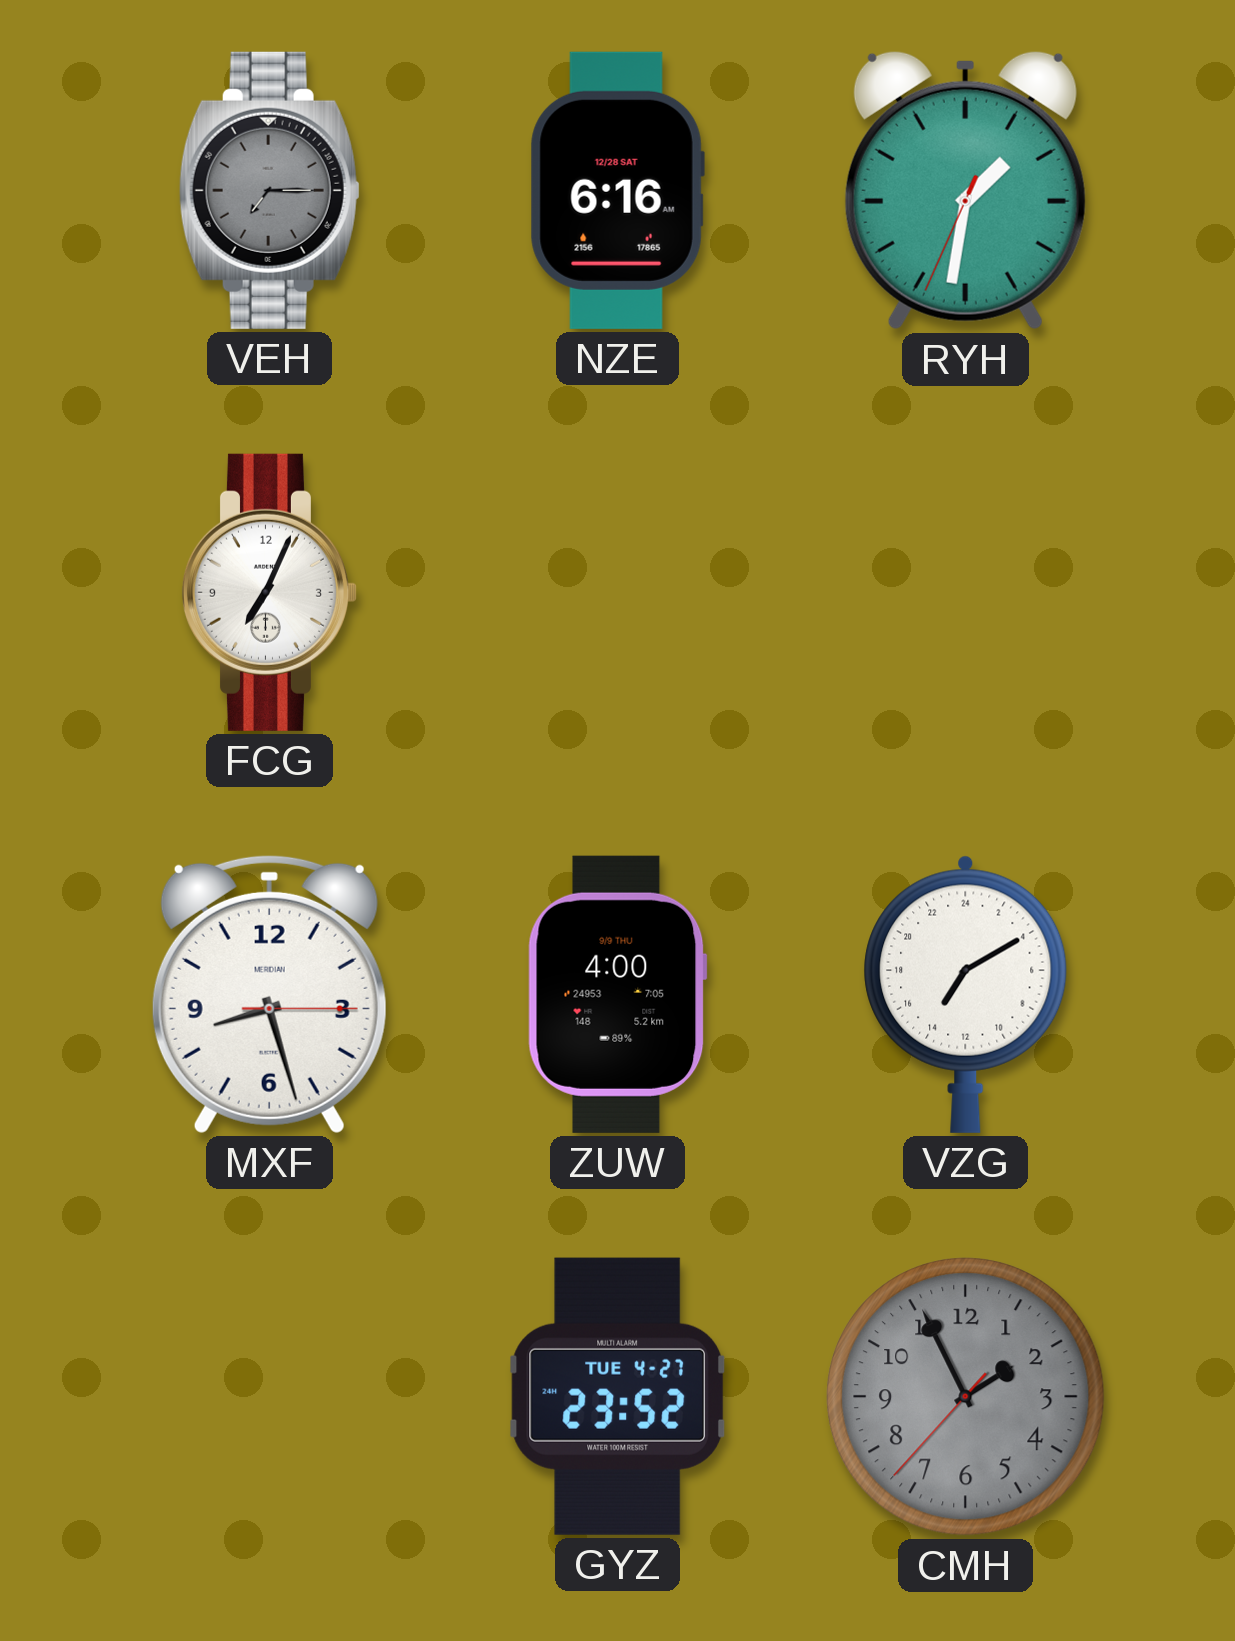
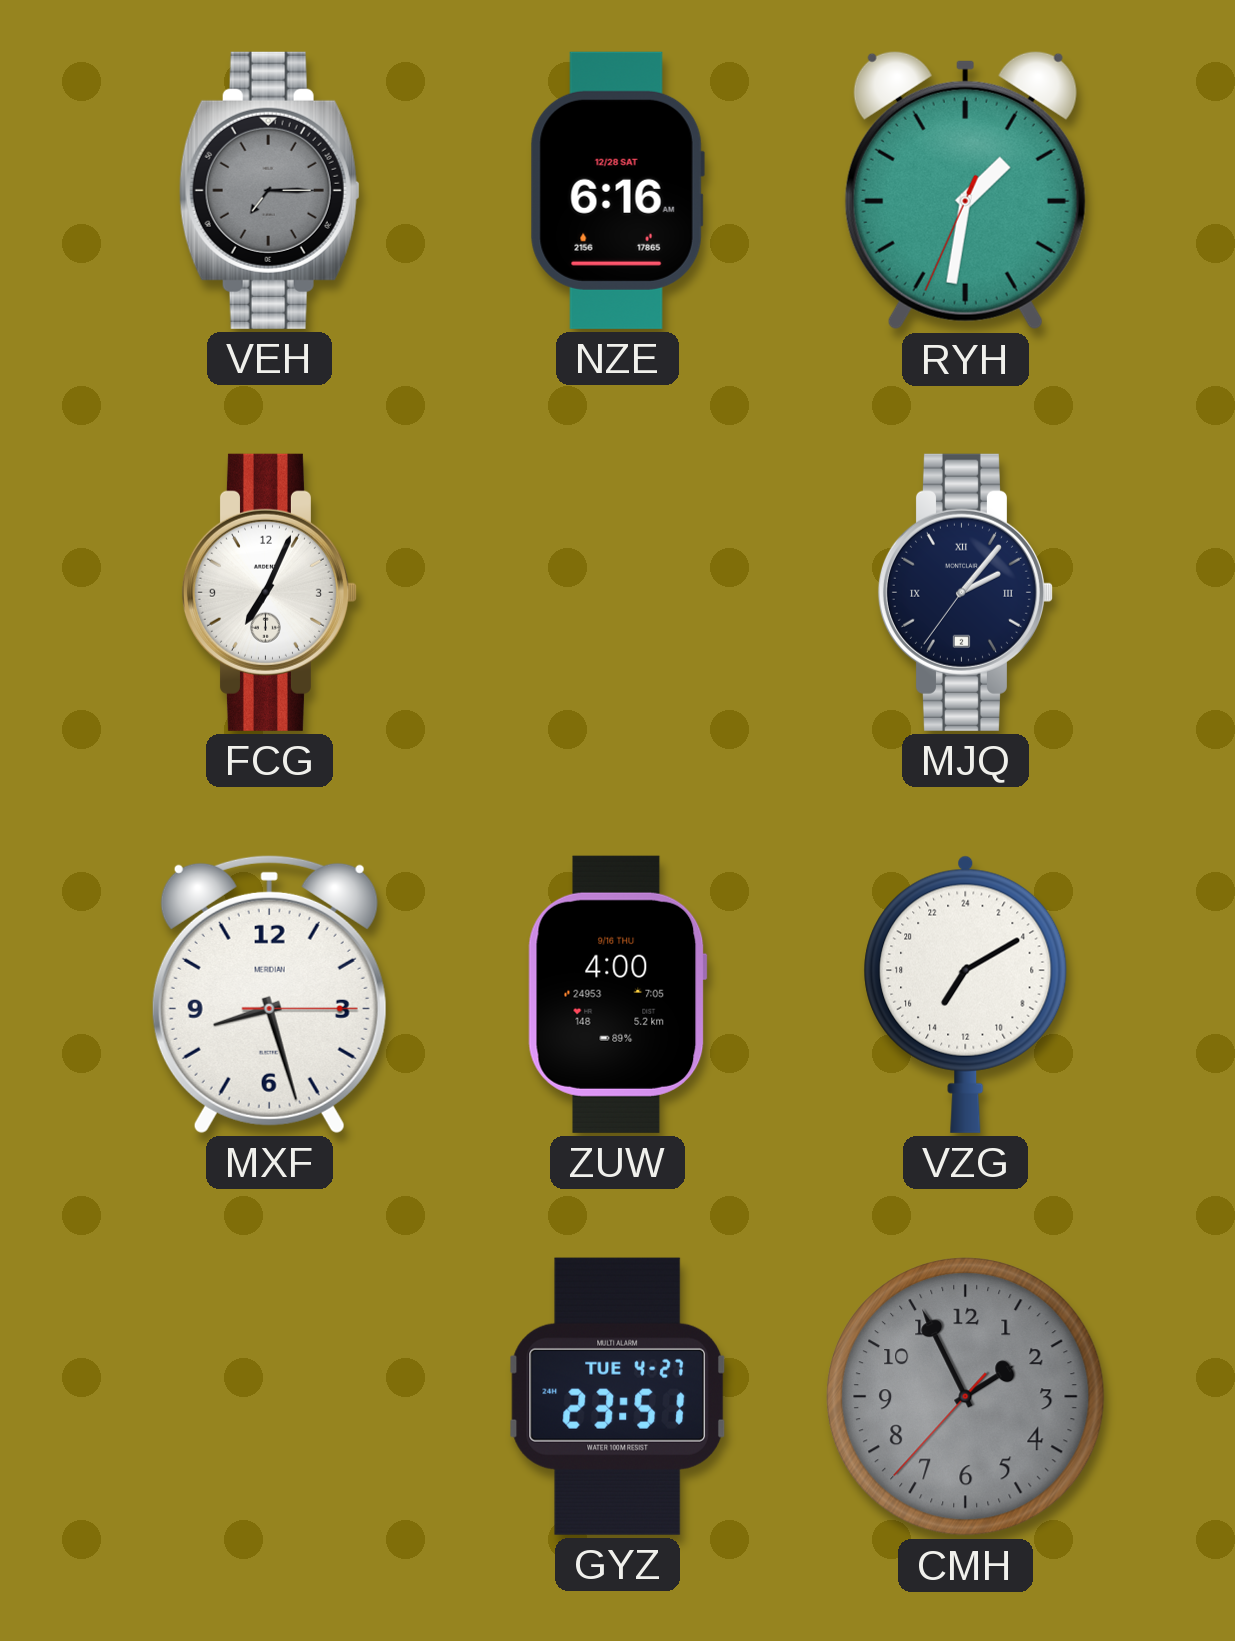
MJQ: none -> 2:06 (965, 592)
ZUW date: 9/9 THU -> 9/16 THU (617, 994)
GYZ: 23:52 -> 23:51 (617, 1396)
